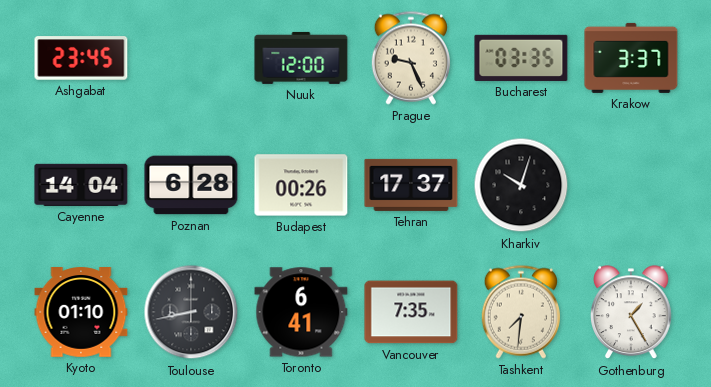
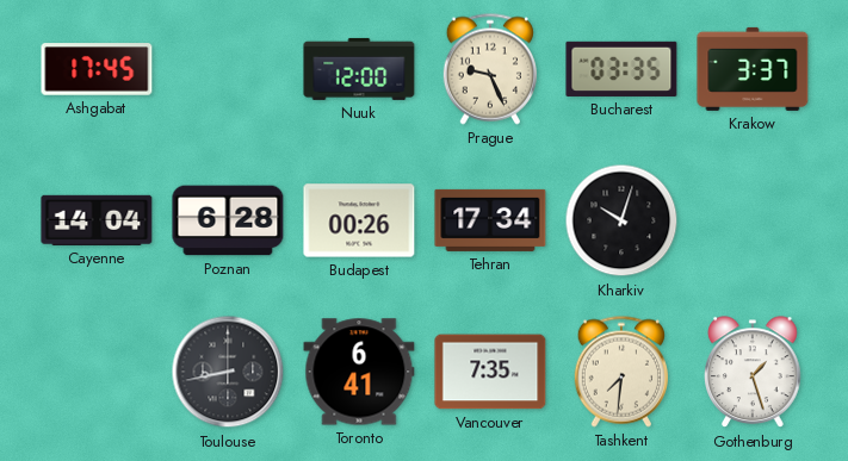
Ashgabat: 23:45 -> 17:45 (97, 69)
Tehran: 17:37 -> 17:34 (490, 220)
Kyoto: 01:10 -> none (81, 312)
Gothenburg: 1:25 -> 1:27 (754, 373)
